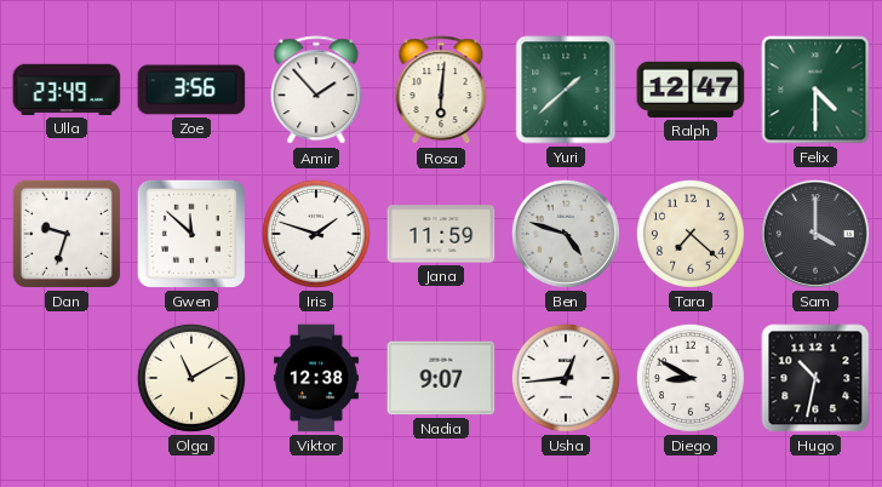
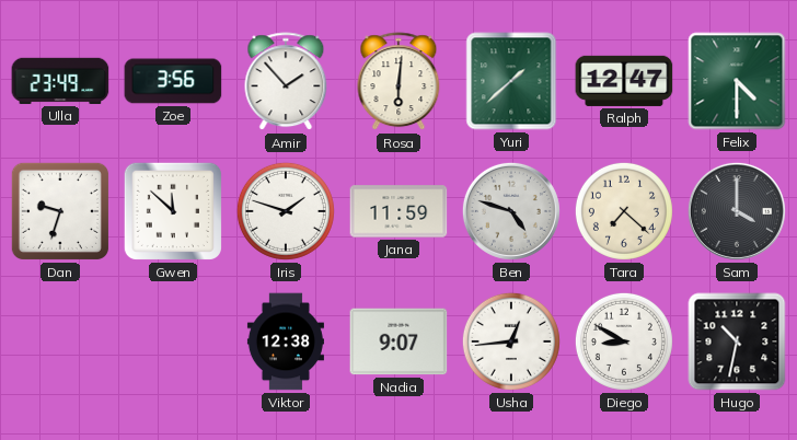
Olga: 11:10 -> none (191, 378)
